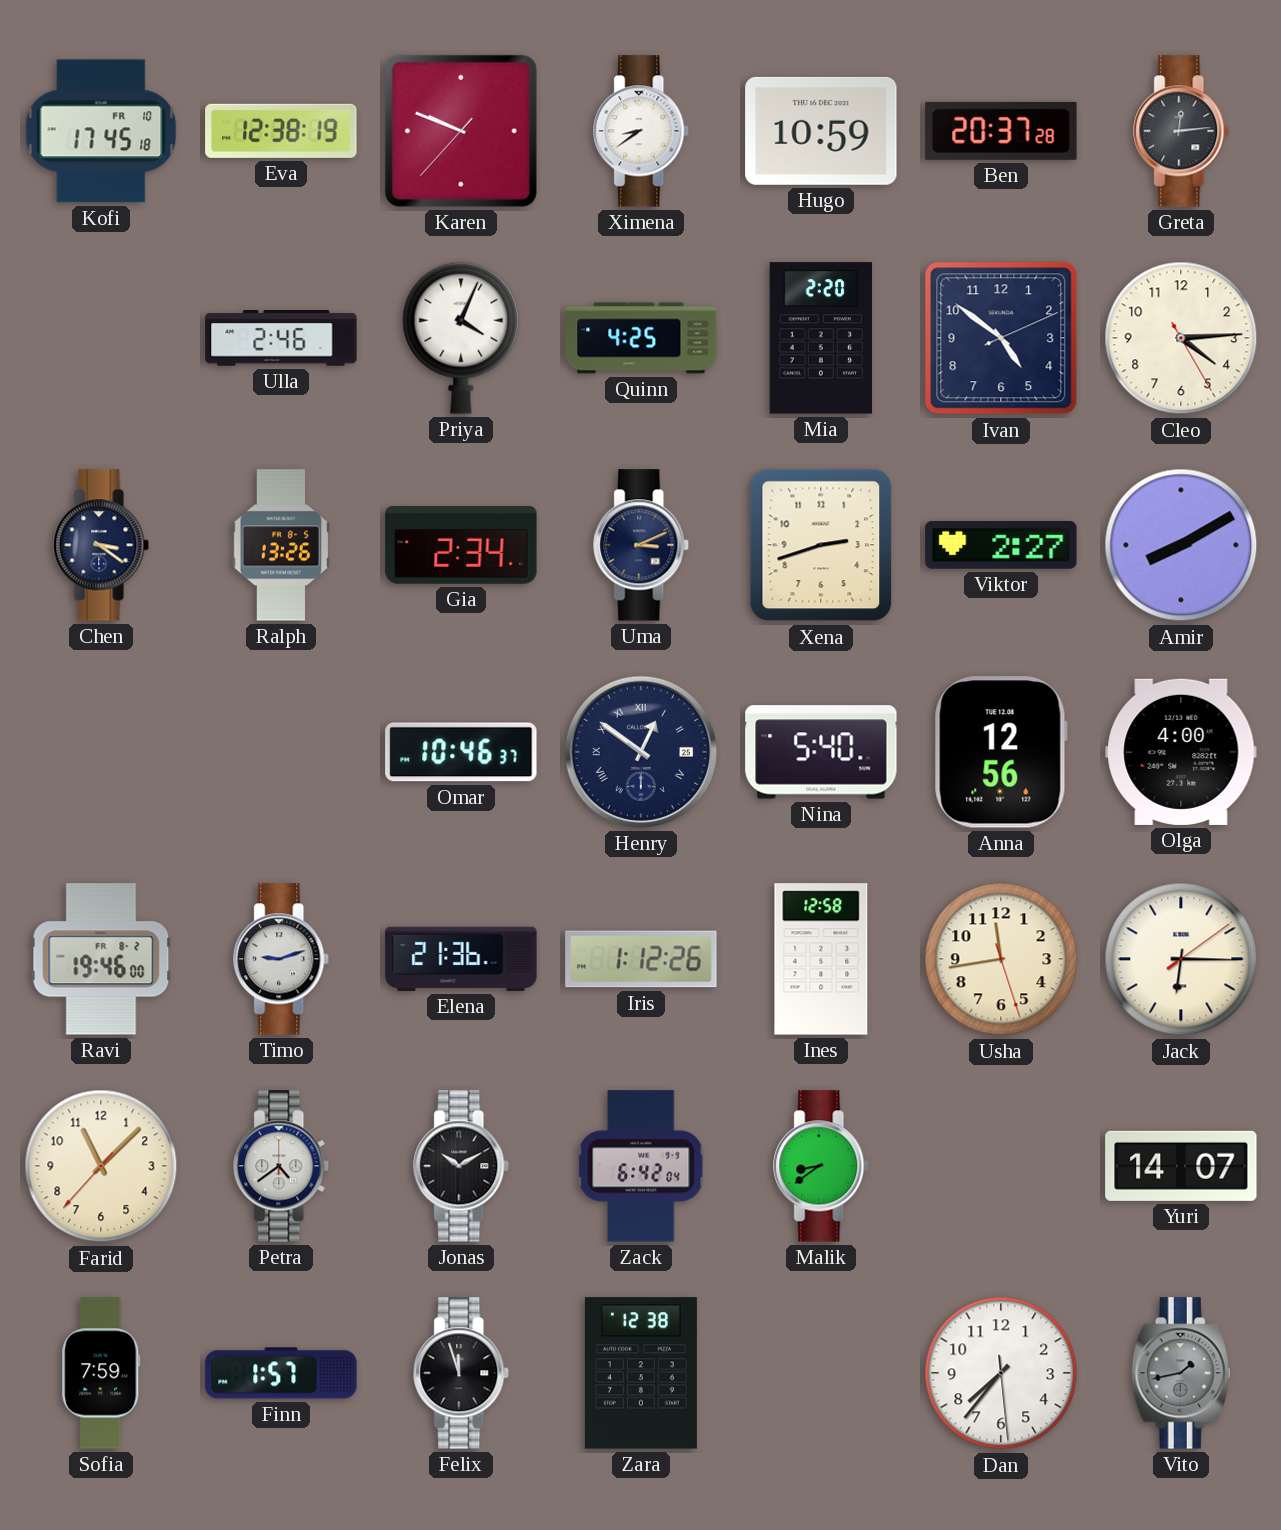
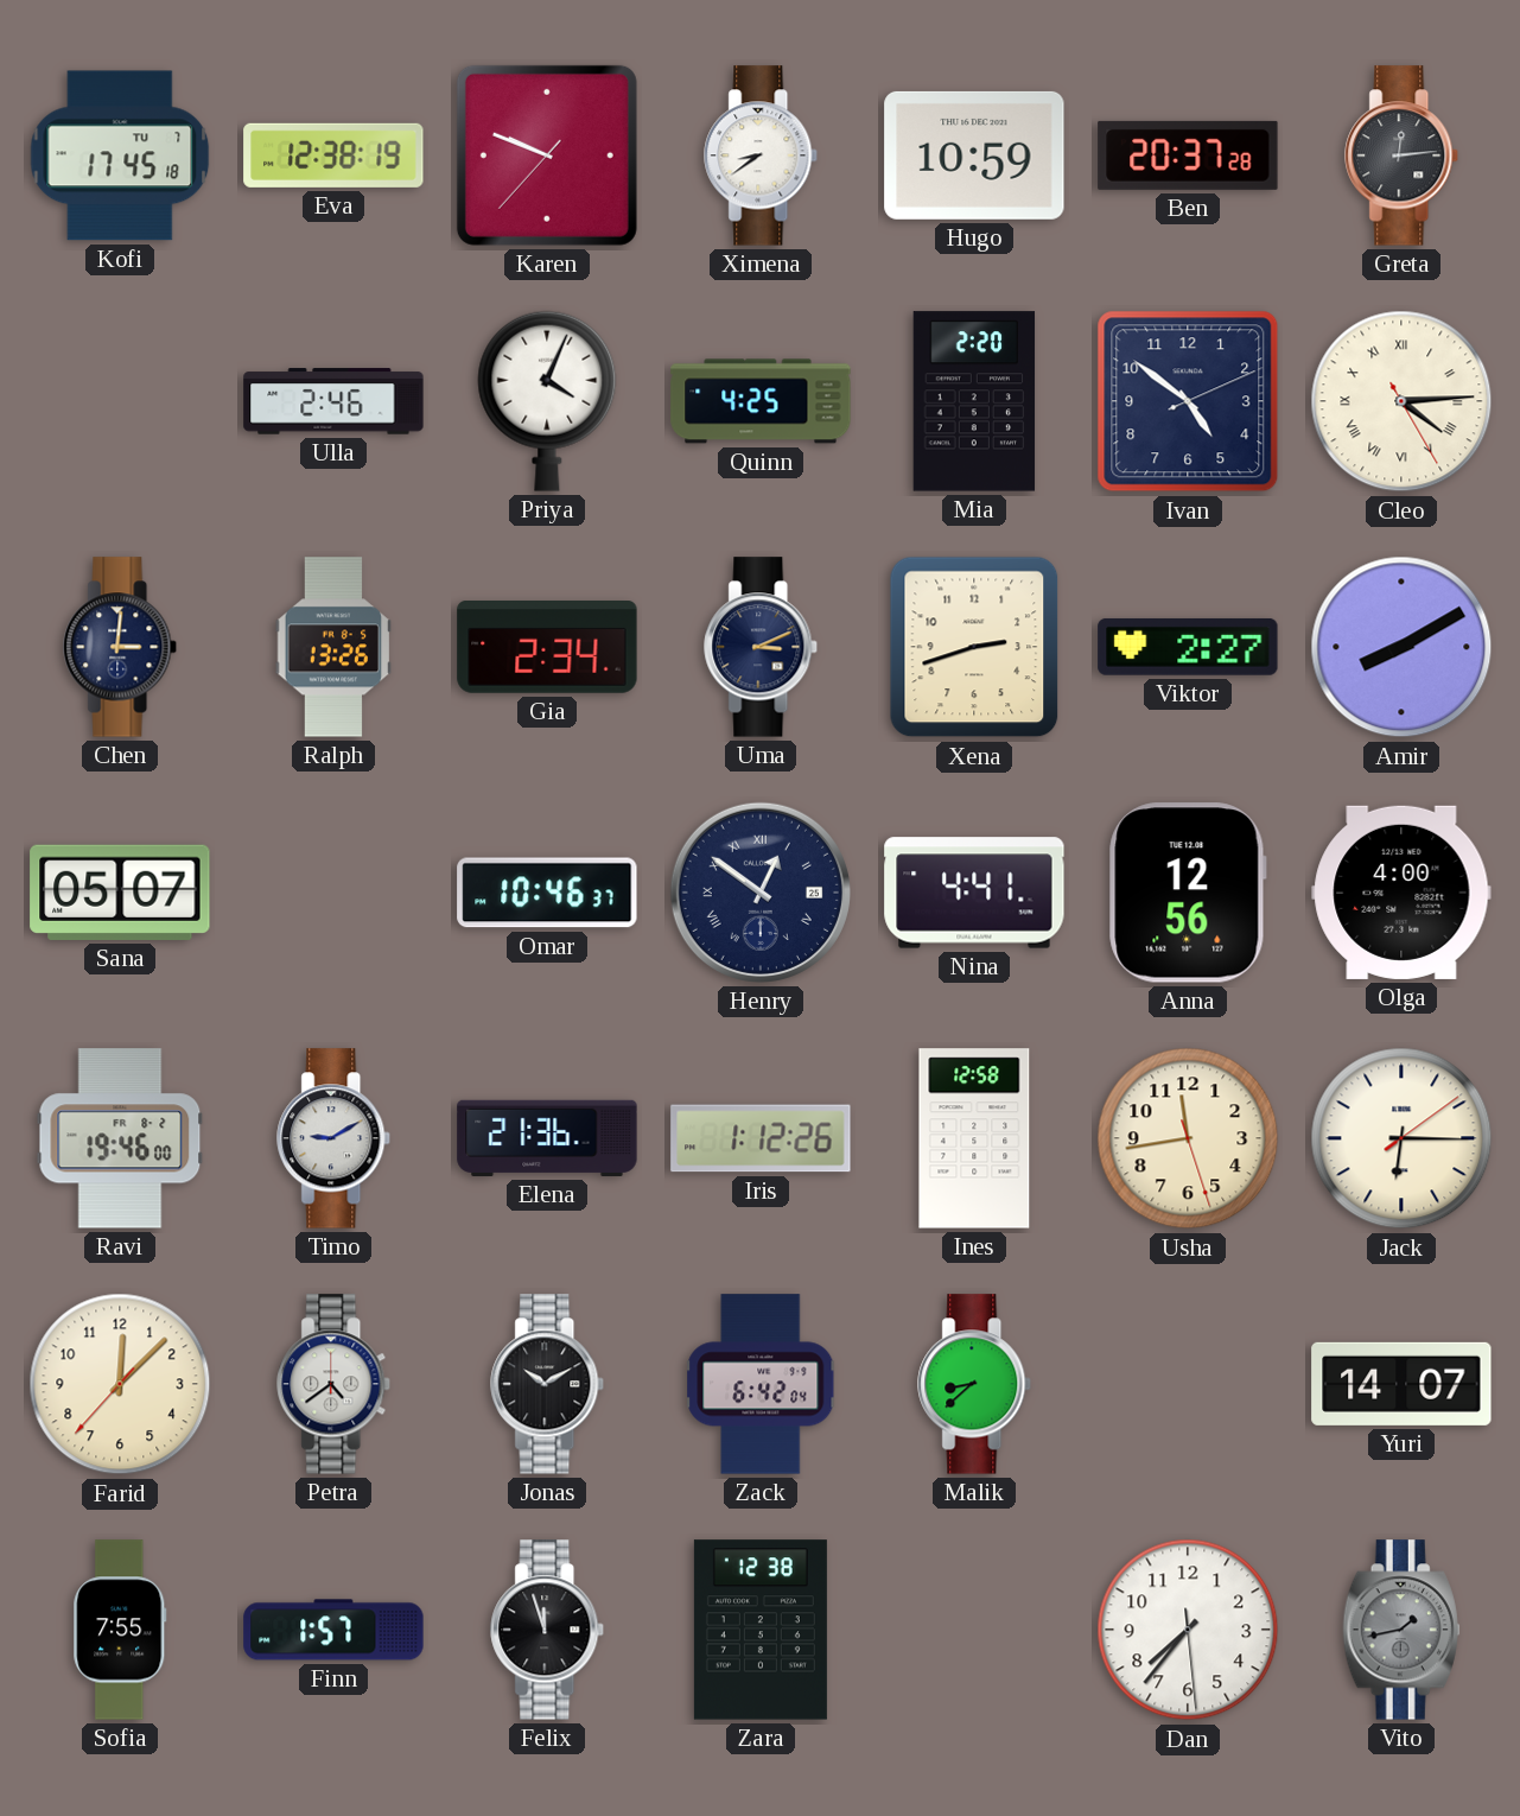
Kofi date: FR 10 -> TU 7 (120, 155)
Cleo numerals: Arabic -> Roman (1401, 401)
Chen: 3:21 -> 3:01 (121, 647)
Sana: none -> 05:07 (120, 893)
Nina: 5:40 -> 4:41 (974, 893)
Timo: 9:12 -> 9:10 (335, 1138)
Farid: 11:07 -> 12:07 (120, 1384)
Malik: 8:39 -> 8:38 (975, 1384)
Sofia: 7:59 -> 7:55 (120, 1630)
